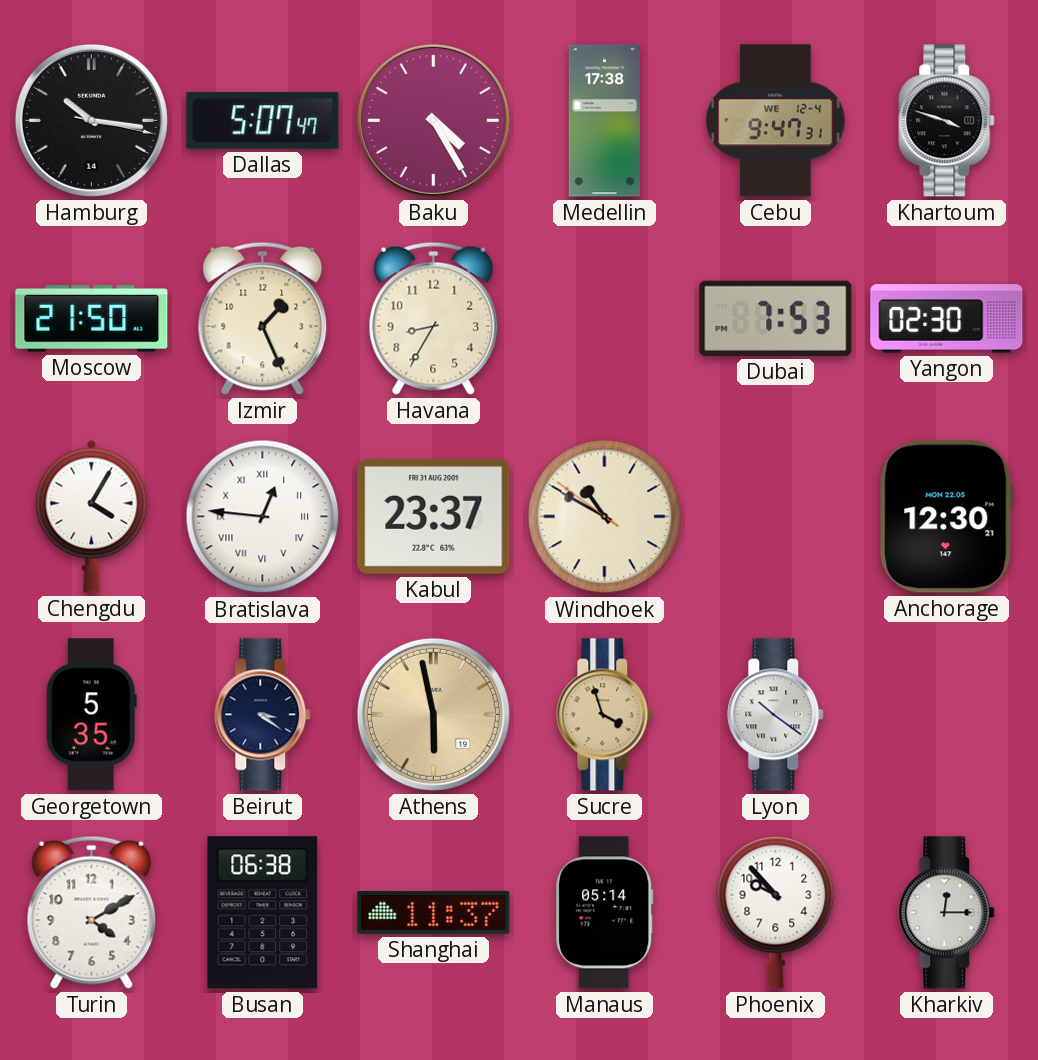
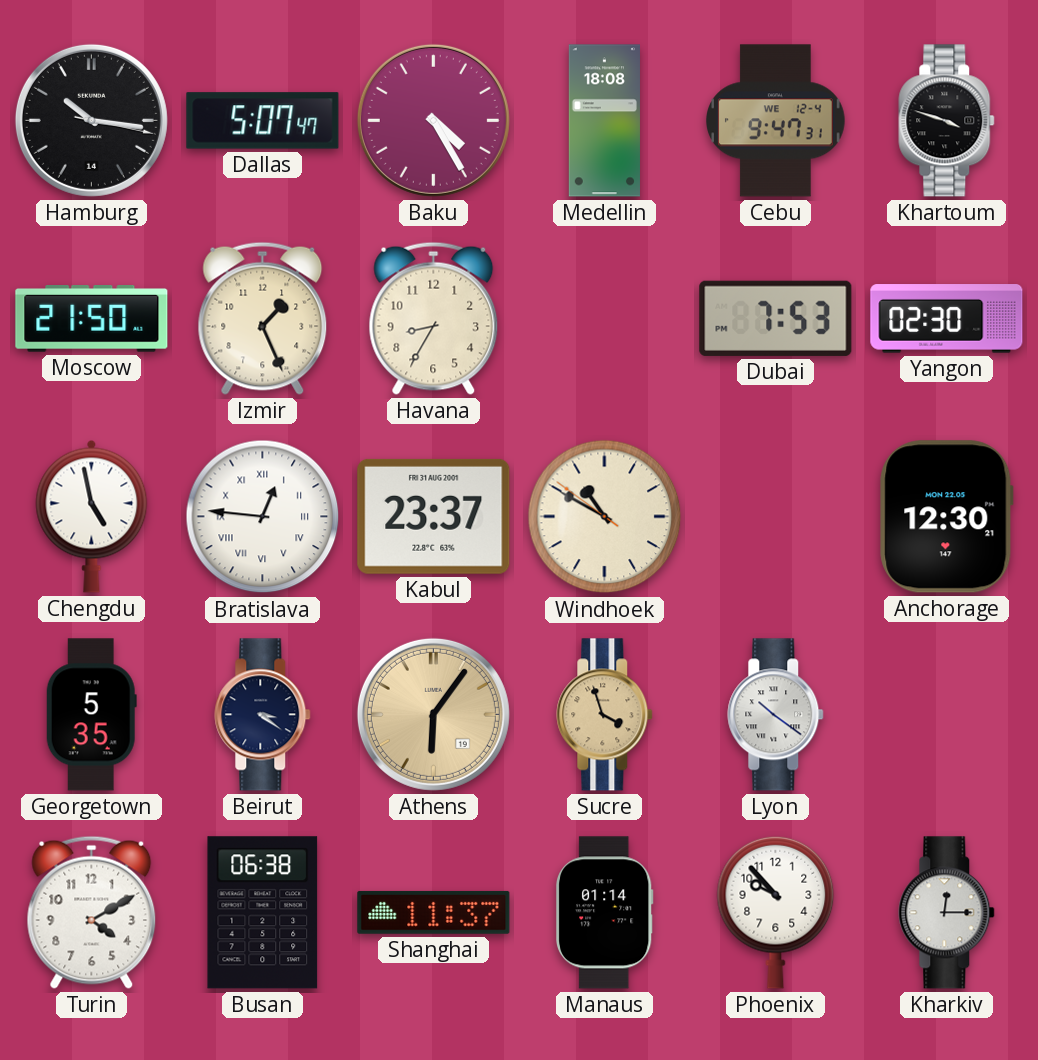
Medellin: 17:38 -> 18:08 (604, 121)
Chengdu: 4:05 -> 4:58 (92, 516)
Athens: 5:58 -> 6:06 (433, 714)
Manaus: 05:14 -> 01:14 (605, 913)
